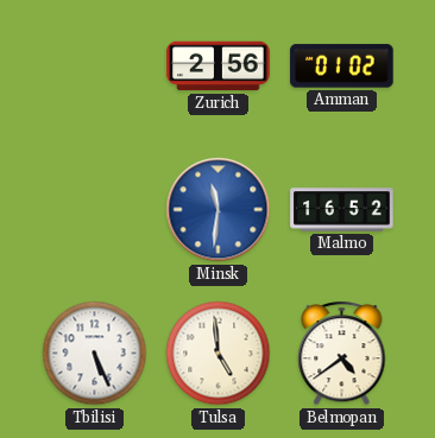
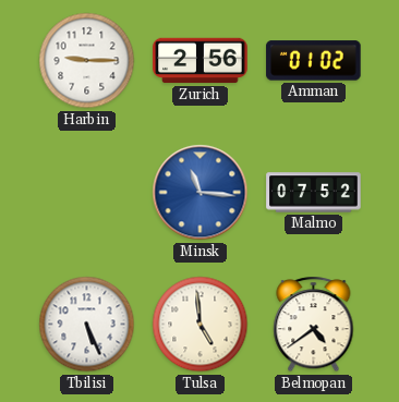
Harbin: none -> 9:15 (87, 61)
Minsk: 11:31 -> 11:16 (201, 193)
Malmo: 16:52 -> 07:52 (314, 193)
